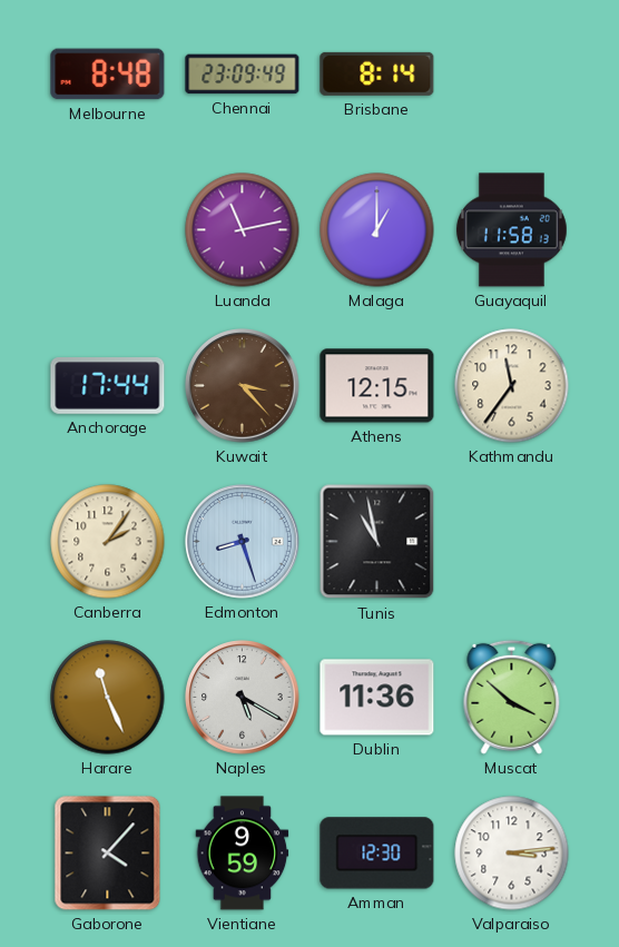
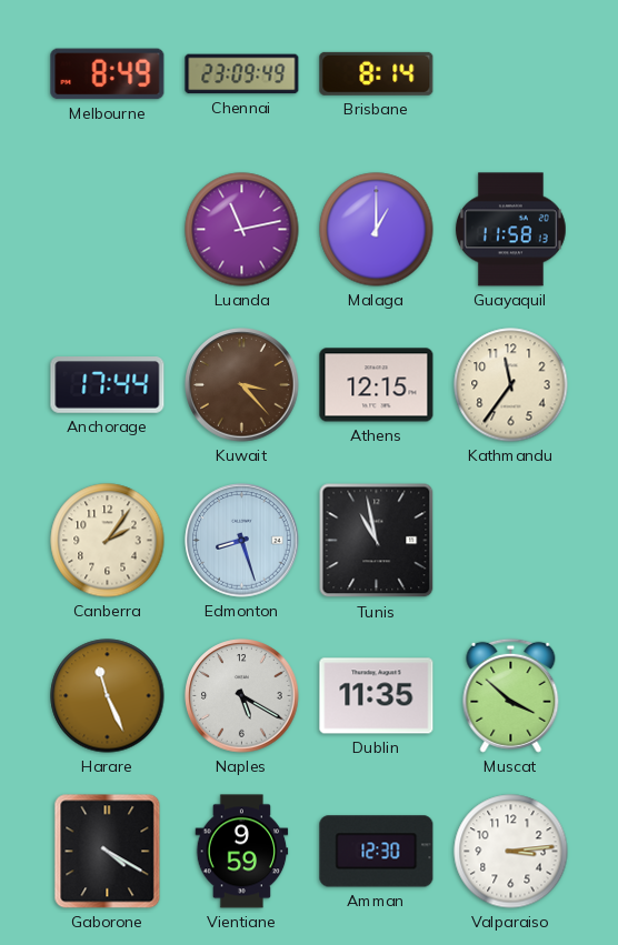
Melbourne: 8:48 -> 8:49 (108, 74)
Dublin: 11:36 -> 11:35 (377, 696)
Gaborone: 4:07 -> 4:20 (108, 852)
